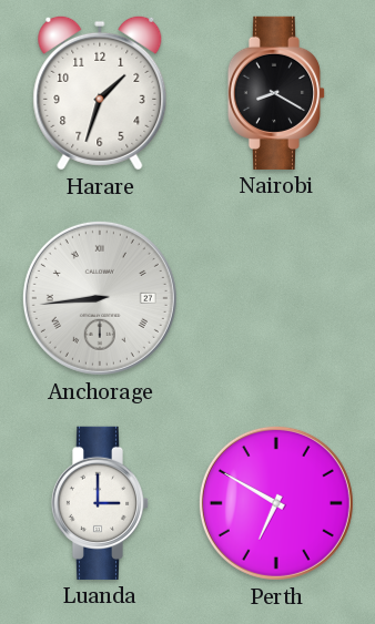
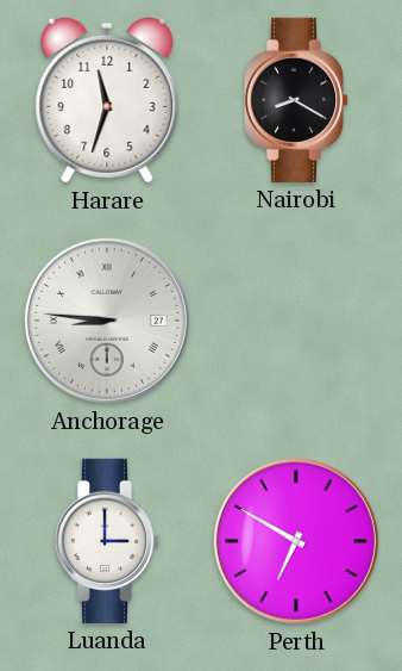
Harare: 1:33 -> 11:33 (107, 100)
Anchorage: 8:44 -> 8:46 (107, 321)
